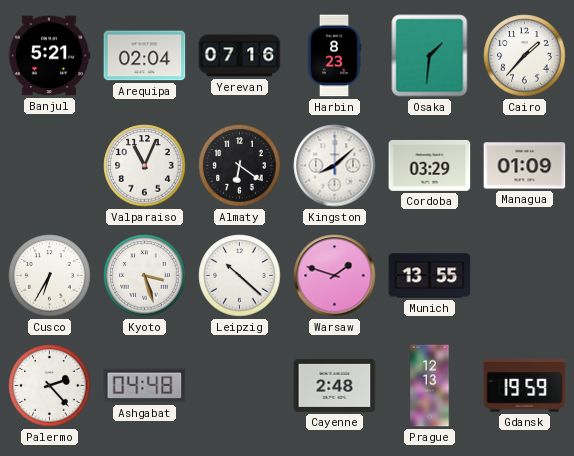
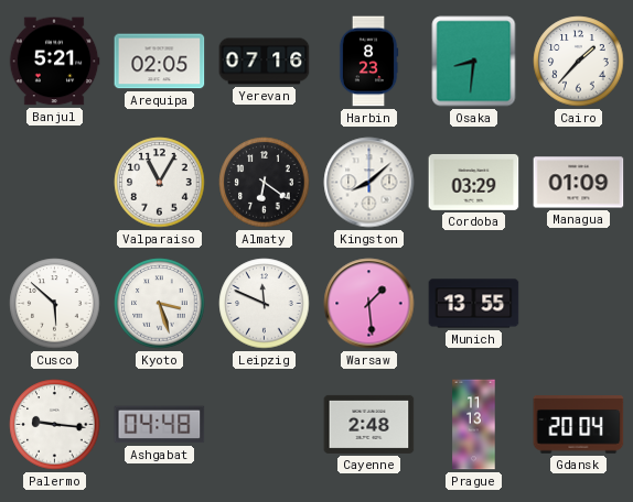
Arequipa: 02:04 -> 02:05 (160, 62)
Osaka: 1:31 -> 8:31 (474, 62)
Valparaiso: 11:04 -> 11:05 (160, 183)
Cusco: 6:35 -> 5:52 (55, 304)
Leipzig: 10:22 -> 11:49 (265, 304)
Warsaw: 1:48 -> 1:29 (369, 304)
Palermo: 2:23 -> 9:16 (55, 425)
Prague: 12:13 -> 11:13 (474, 425)
Gdansk: 19:59 -> 20:04 (579, 425)
